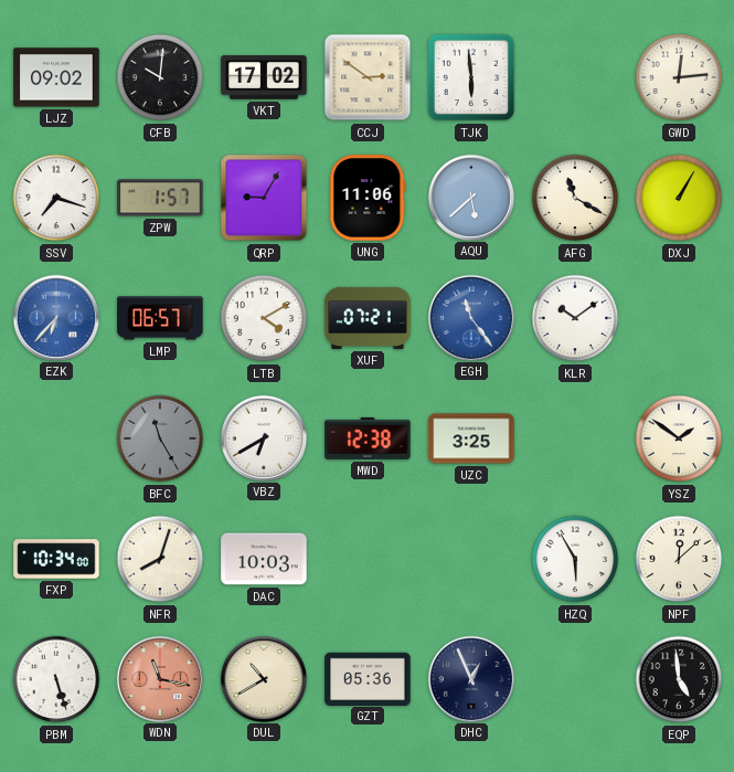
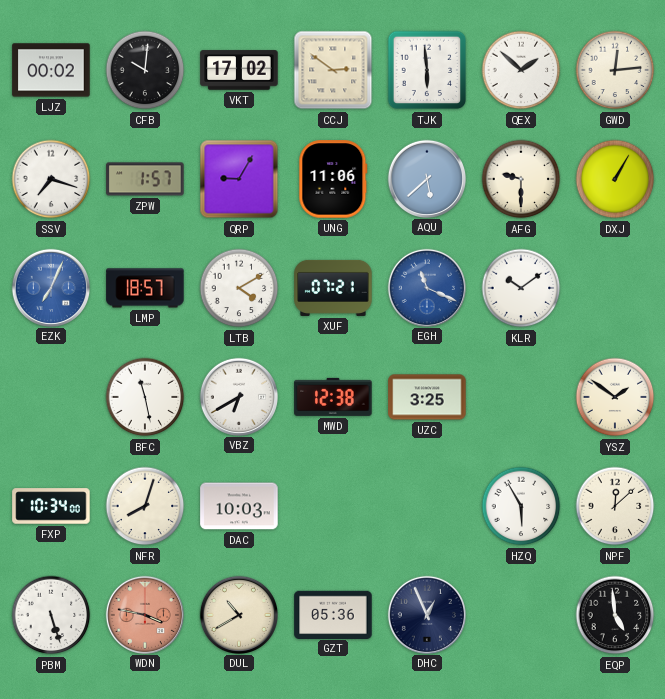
LJZ: 09:02 -> 00:02 (51, 70)
QEX: none -> 1:52 (521, 70)
AFG: 11:20 -> 9:30 (521, 179)
EZK: 6:37 -> 7:04 (50, 287)
LMP: 06:57 -> 18:57 (145, 288)
EGH: 11:24 -> 11:19 (426, 287)
BFC: 11:25 -> 11:28 (145, 397)
BFC dial: grey -> white (145, 397)
WDN: 11:17 -> 3:47 (144, 614)
